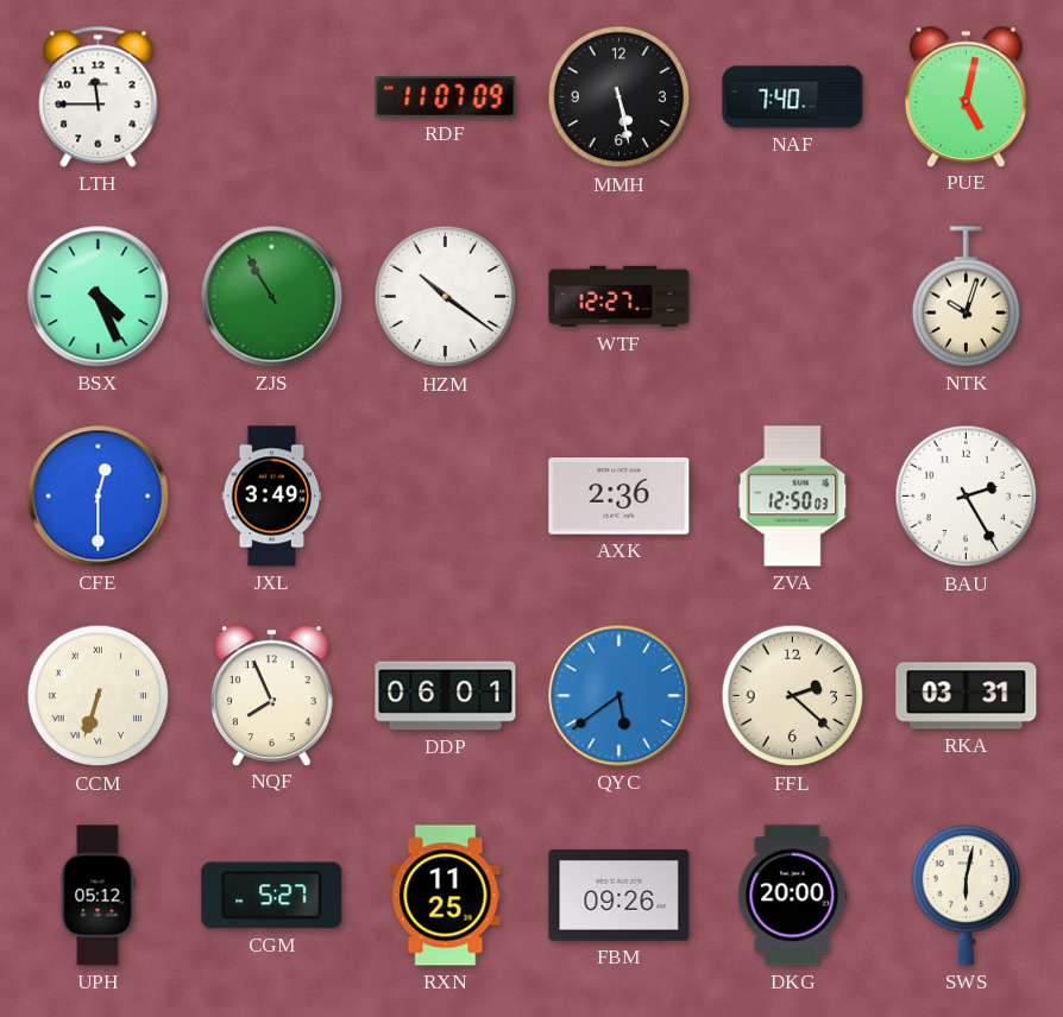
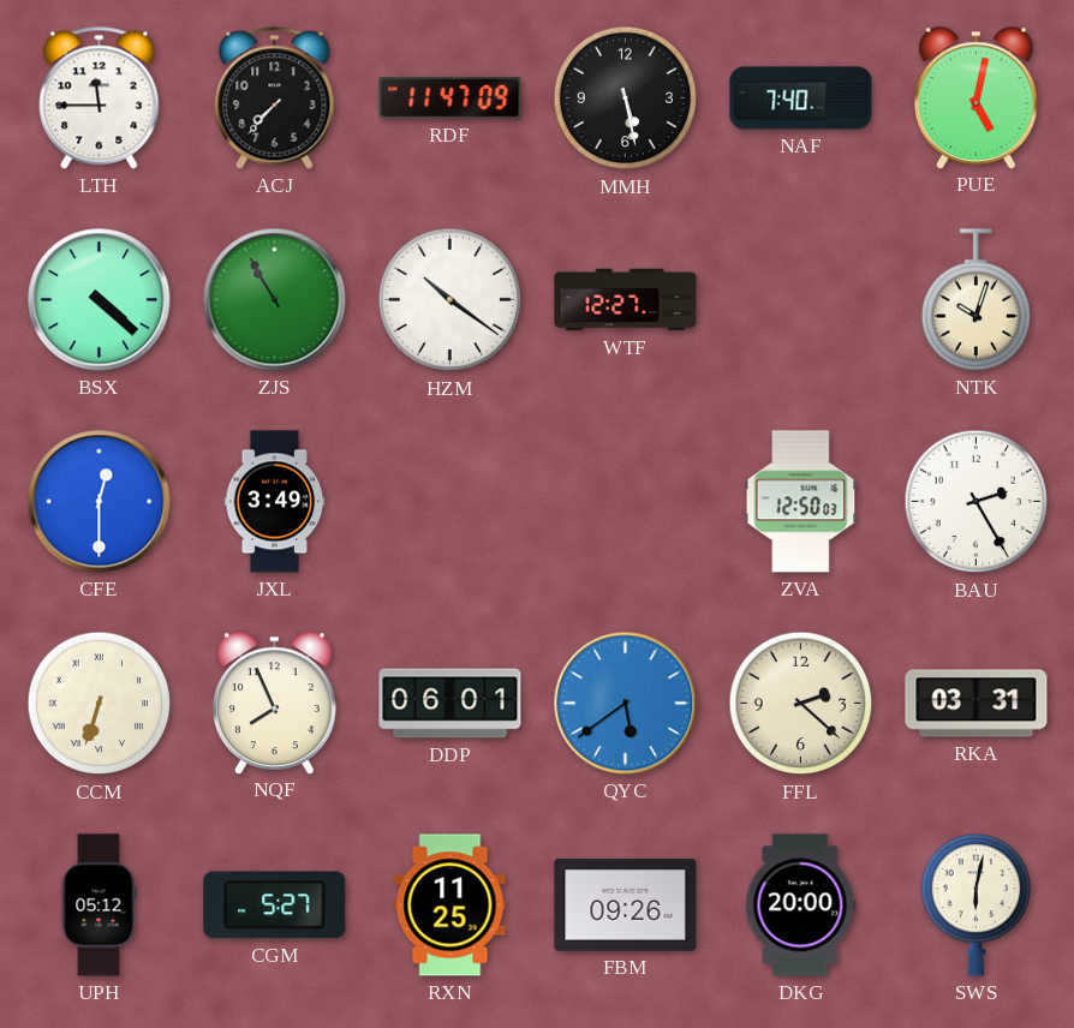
ACJ: none -> 7:37 (275, 98)
RDF: 11:07 -> 11:47 (451, 98)
BSX: 4:26 -> 4:22 (100, 300)
AXK: 2:36 -> none (619, 497)
